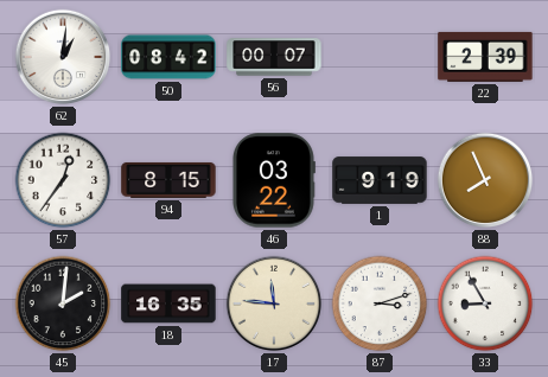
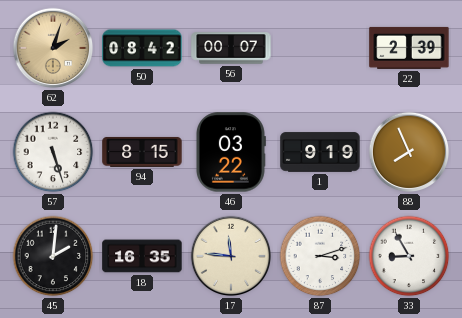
62: 1:01 -> 2:03 (53, 48)
62 dial: white -> champagne (53, 48)
57: 12:36 -> 5:27 (53, 152)
